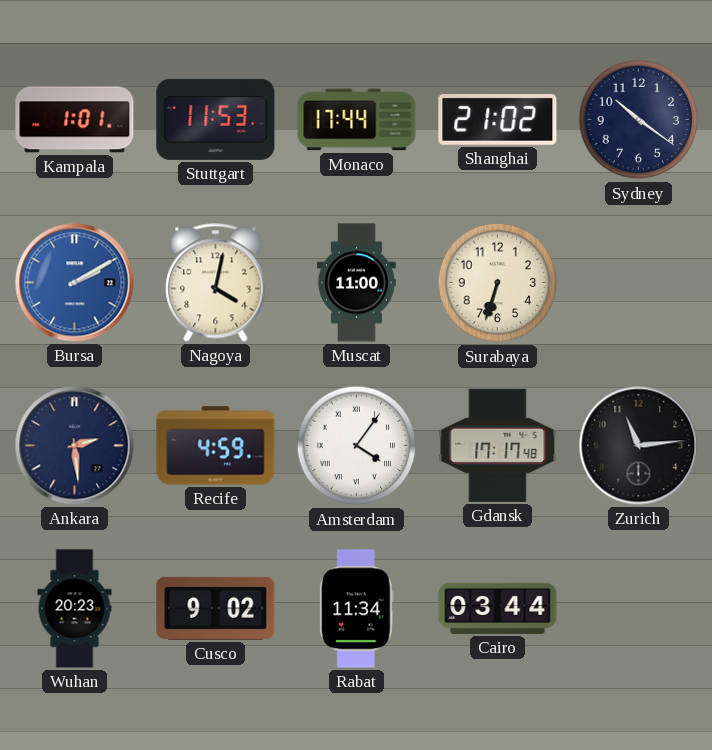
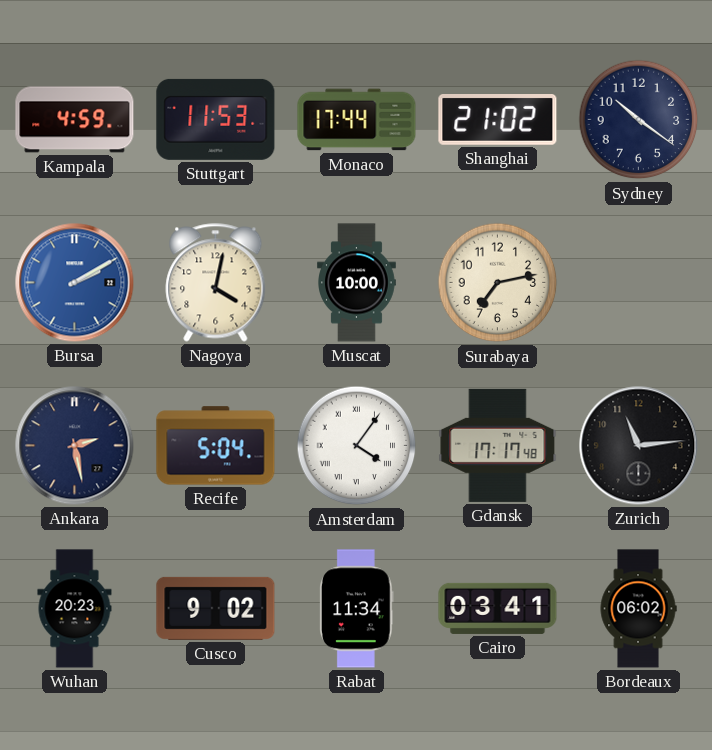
Kampala: 1:01 -> 4:59 (75, 120)
Muscat: 11:00 -> 10:00 (357, 283)
Surabaya: 6:33 -> 7:13 (498, 283)
Ankara: 2:29 -> 2:28 (75, 446)
Recife: 4:59 -> 5:04 (216, 446)
Cairo: 03:44 -> 03:41 (498, 608)
Bordeaux: none -> 06:02 (638, 609)
